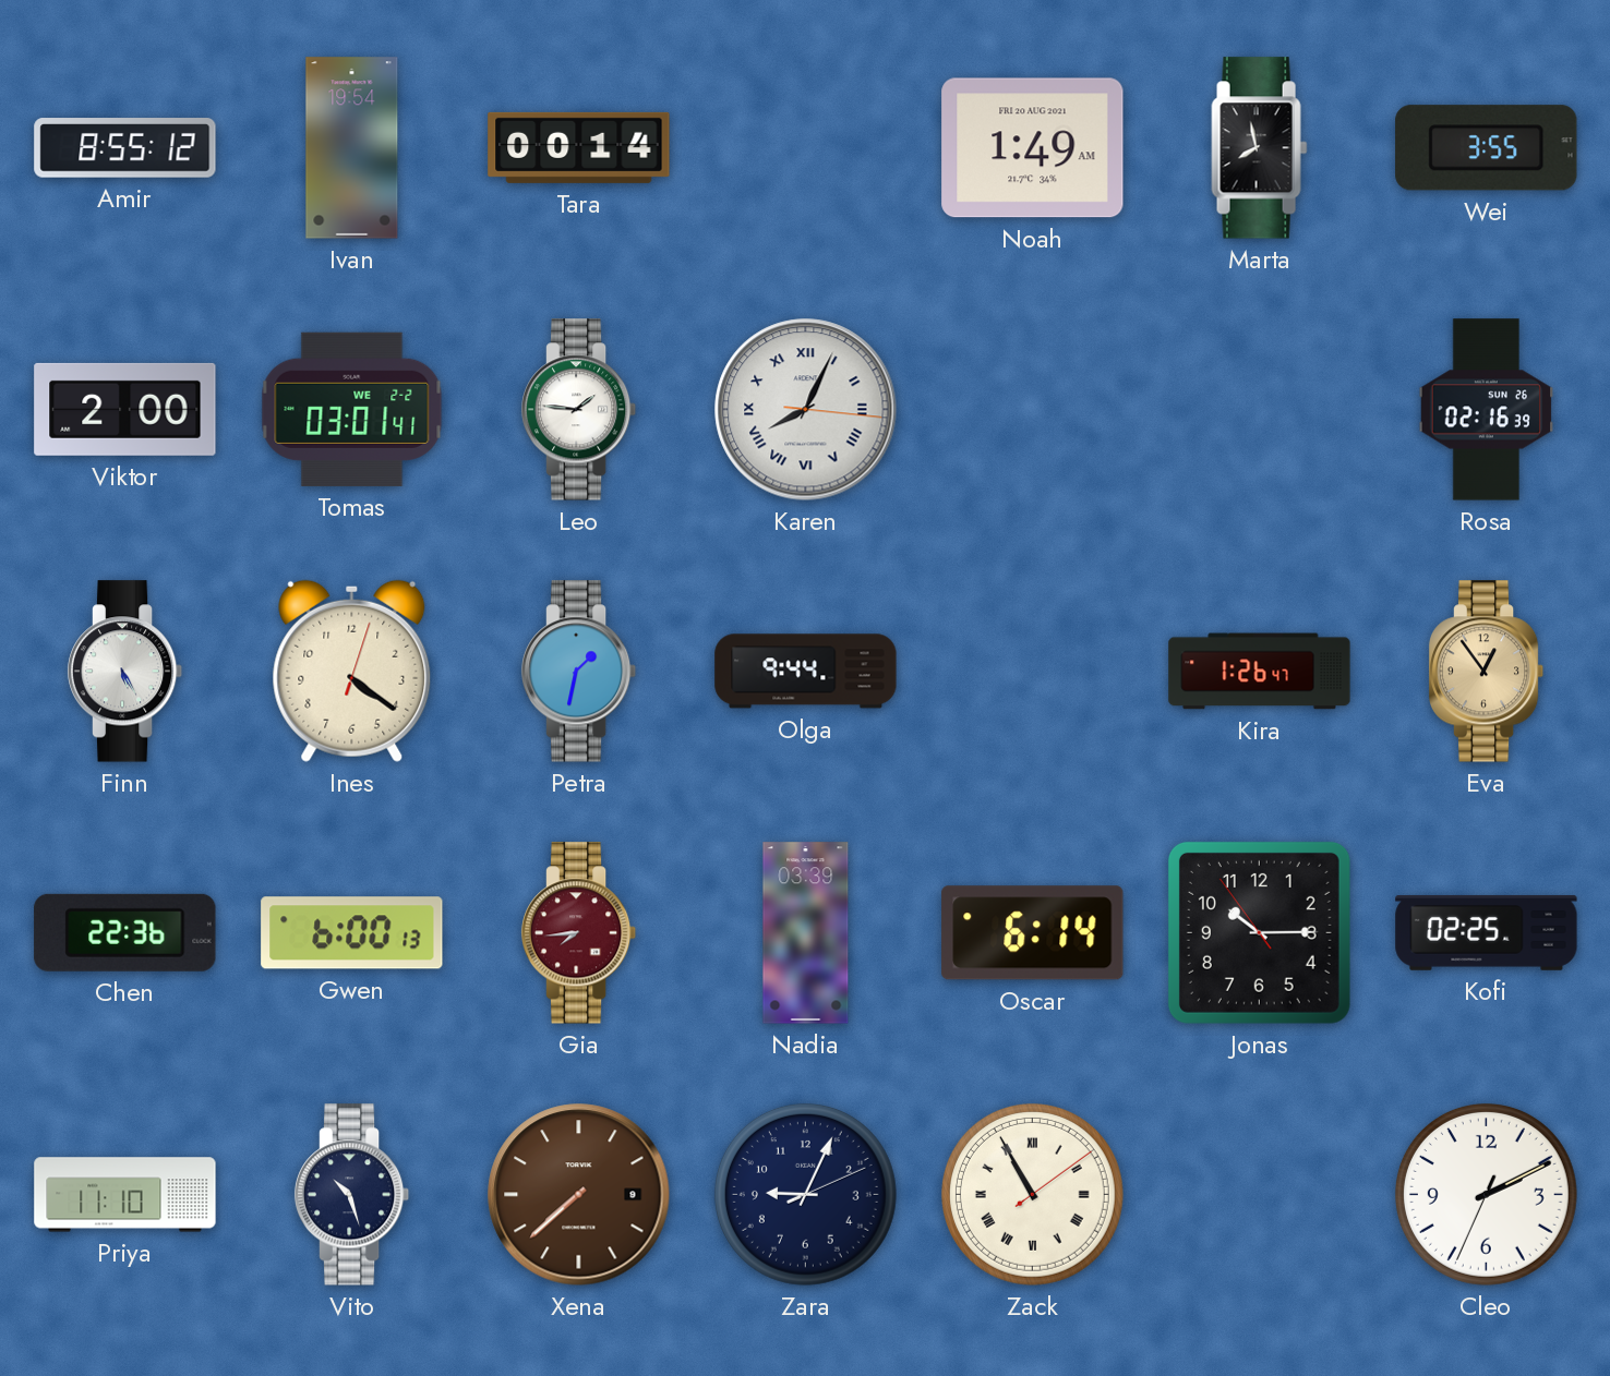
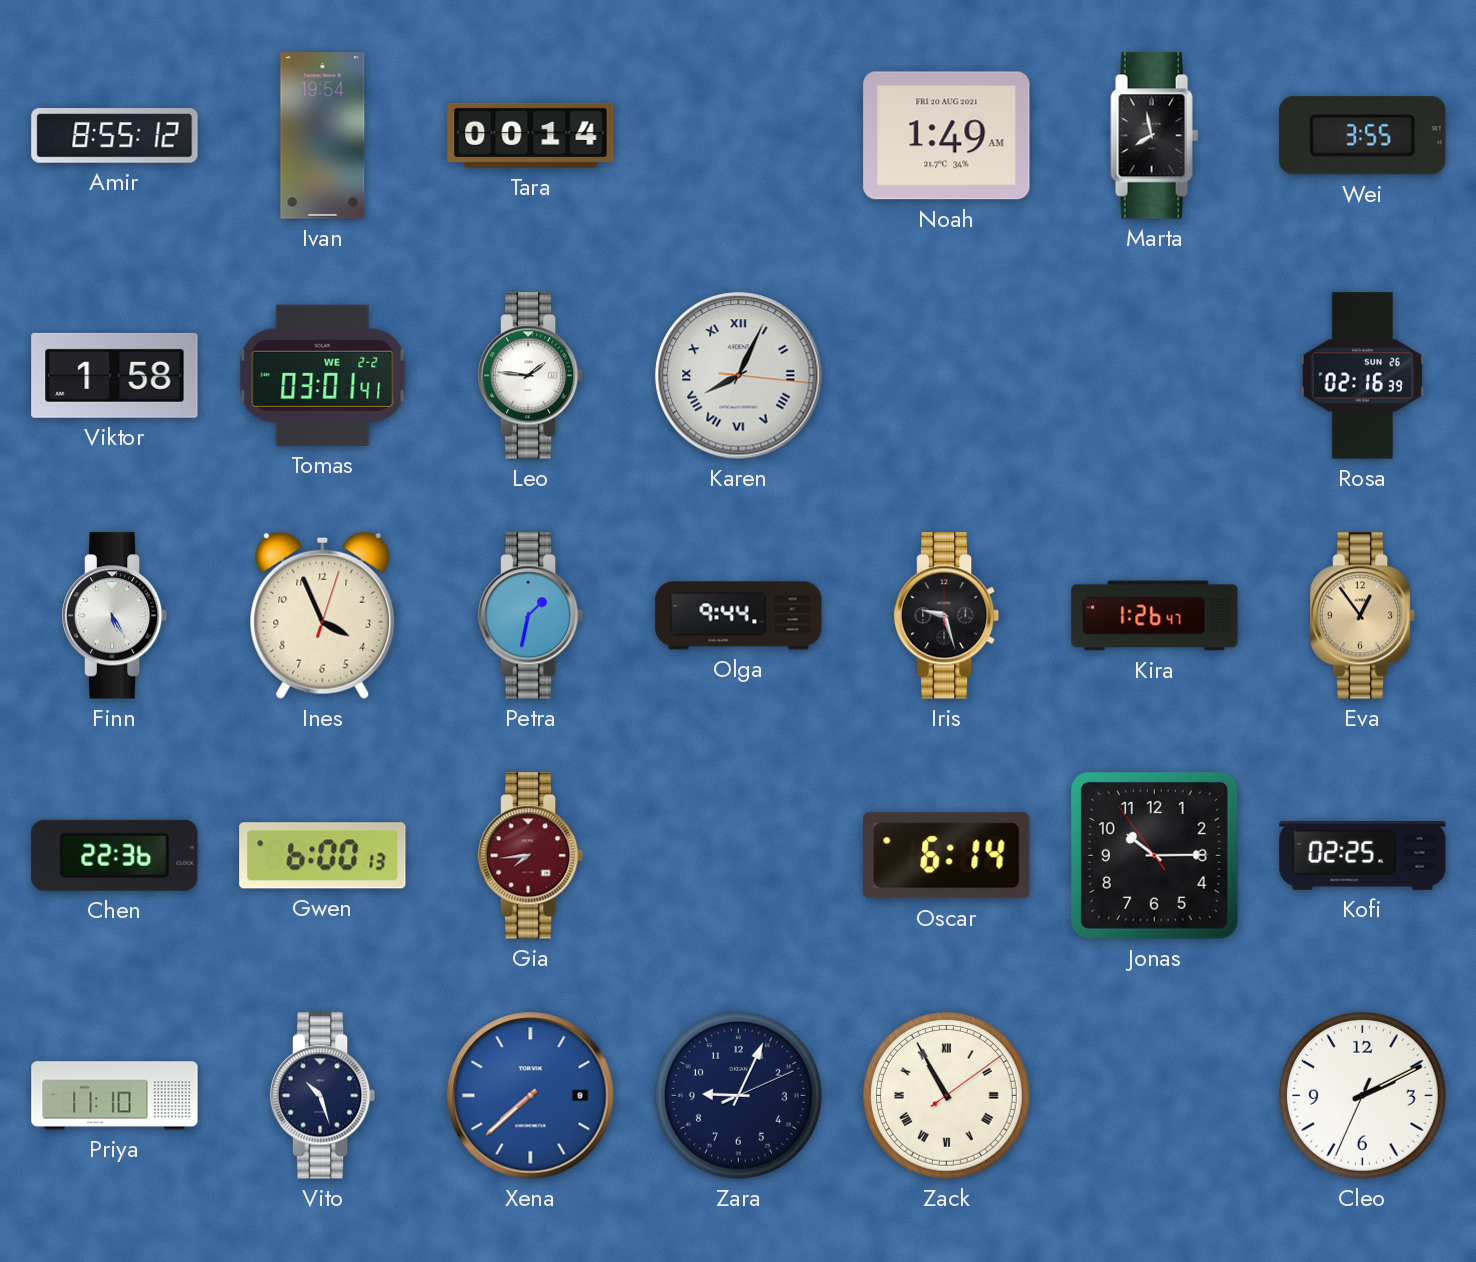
Viktor: 2:00 -> 1:58 (115, 375)
Ines: 4:21 -> 3:56 (323, 615)
Iris: none -> 9:27 (947, 616)
Nadia: 03:39 -> none (806, 933)
Xena dial: brown -> blue (531, 1096)
